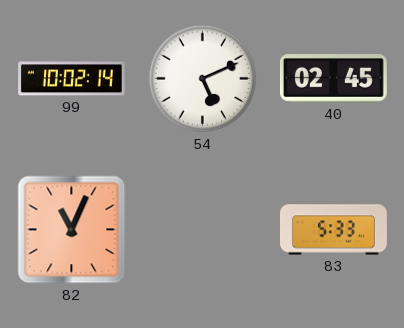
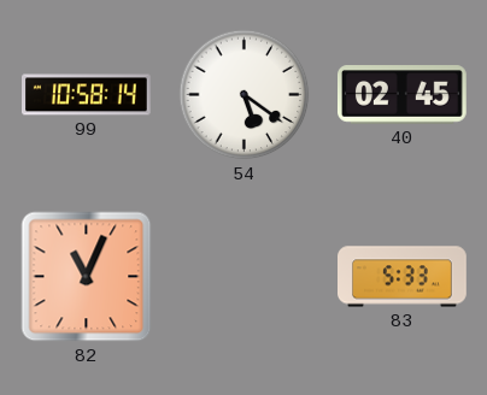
99: 10:02 -> 10:58 (87, 95)
54: 5:11 -> 5:21 (245, 95)
